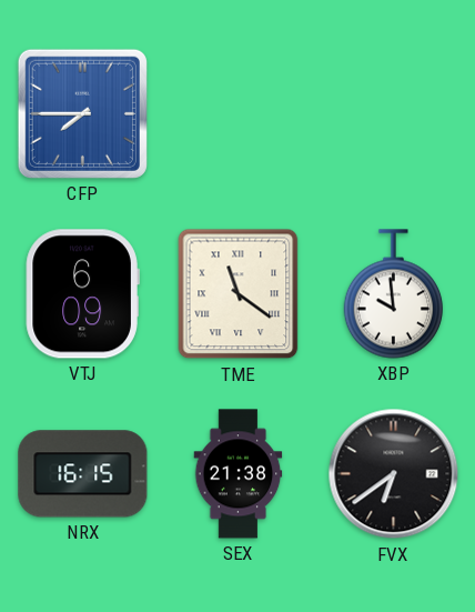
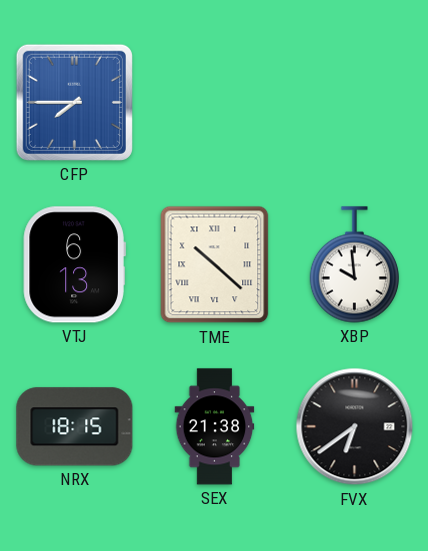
VTJ: 6:09 -> 6:13 (74, 265)
TME: 11:21 -> 10:22 (215, 265)
NRX: 16:15 -> 18:15 (75, 427)
